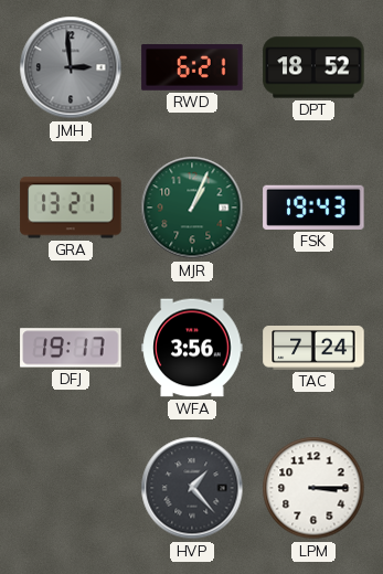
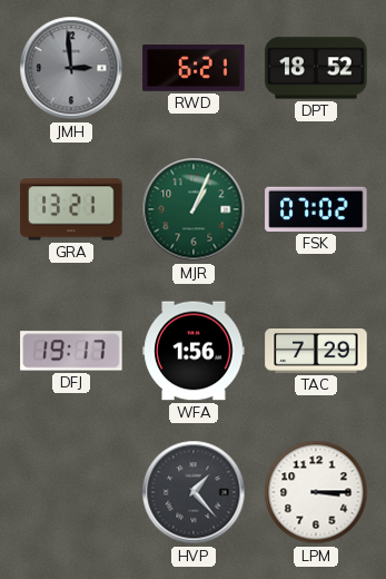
FSK: 19:43 -> 07:02 (316, 209)
WFA: 3:56 -> 1:56 (194, 351)
TAC: 7:24 -> 7:29 (316, 351)
